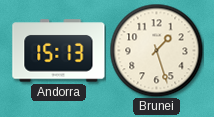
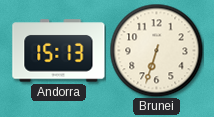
Brunei: 1:27 -> 6:33 (156, 50)
